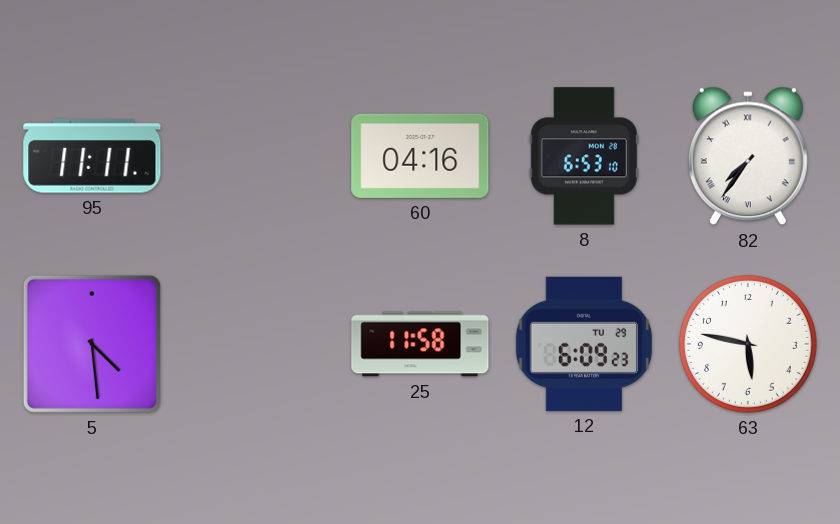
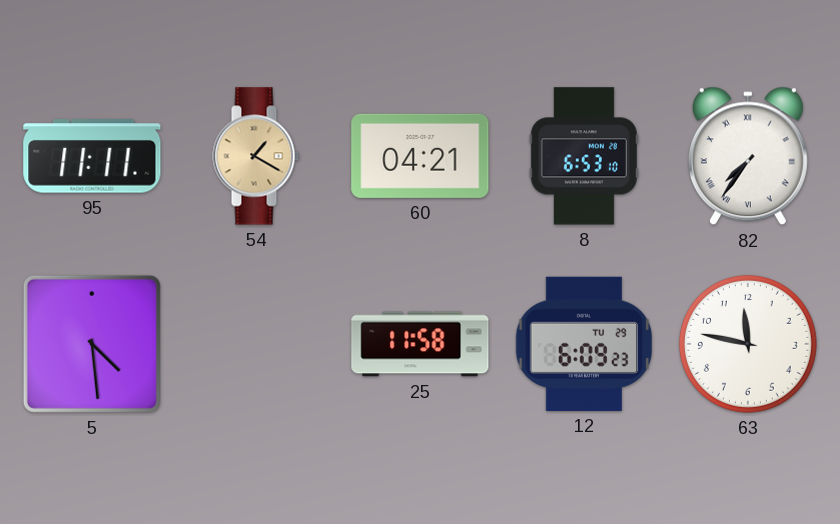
54: none -> 1:20 (256, 156)
60: 04:16 -> 04:21 (420, 156)
63: 5:47 -> 11:47 (748, 344)
